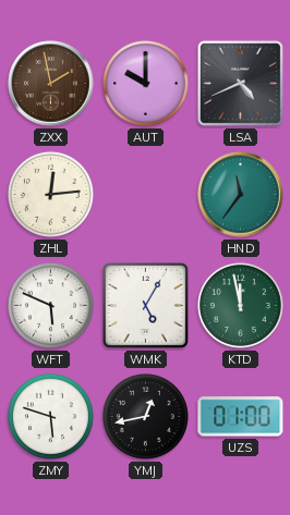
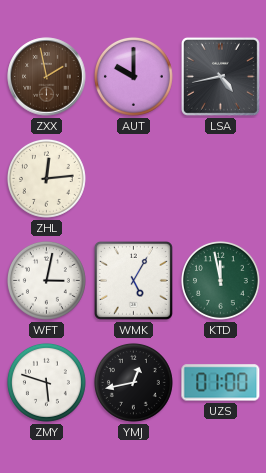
LSA: 4:41 -> 4:43 (220, 76)
HND: 11:36 -> none (241, 195)
WFT: 5:49 -> 3:02 (46, 280)
